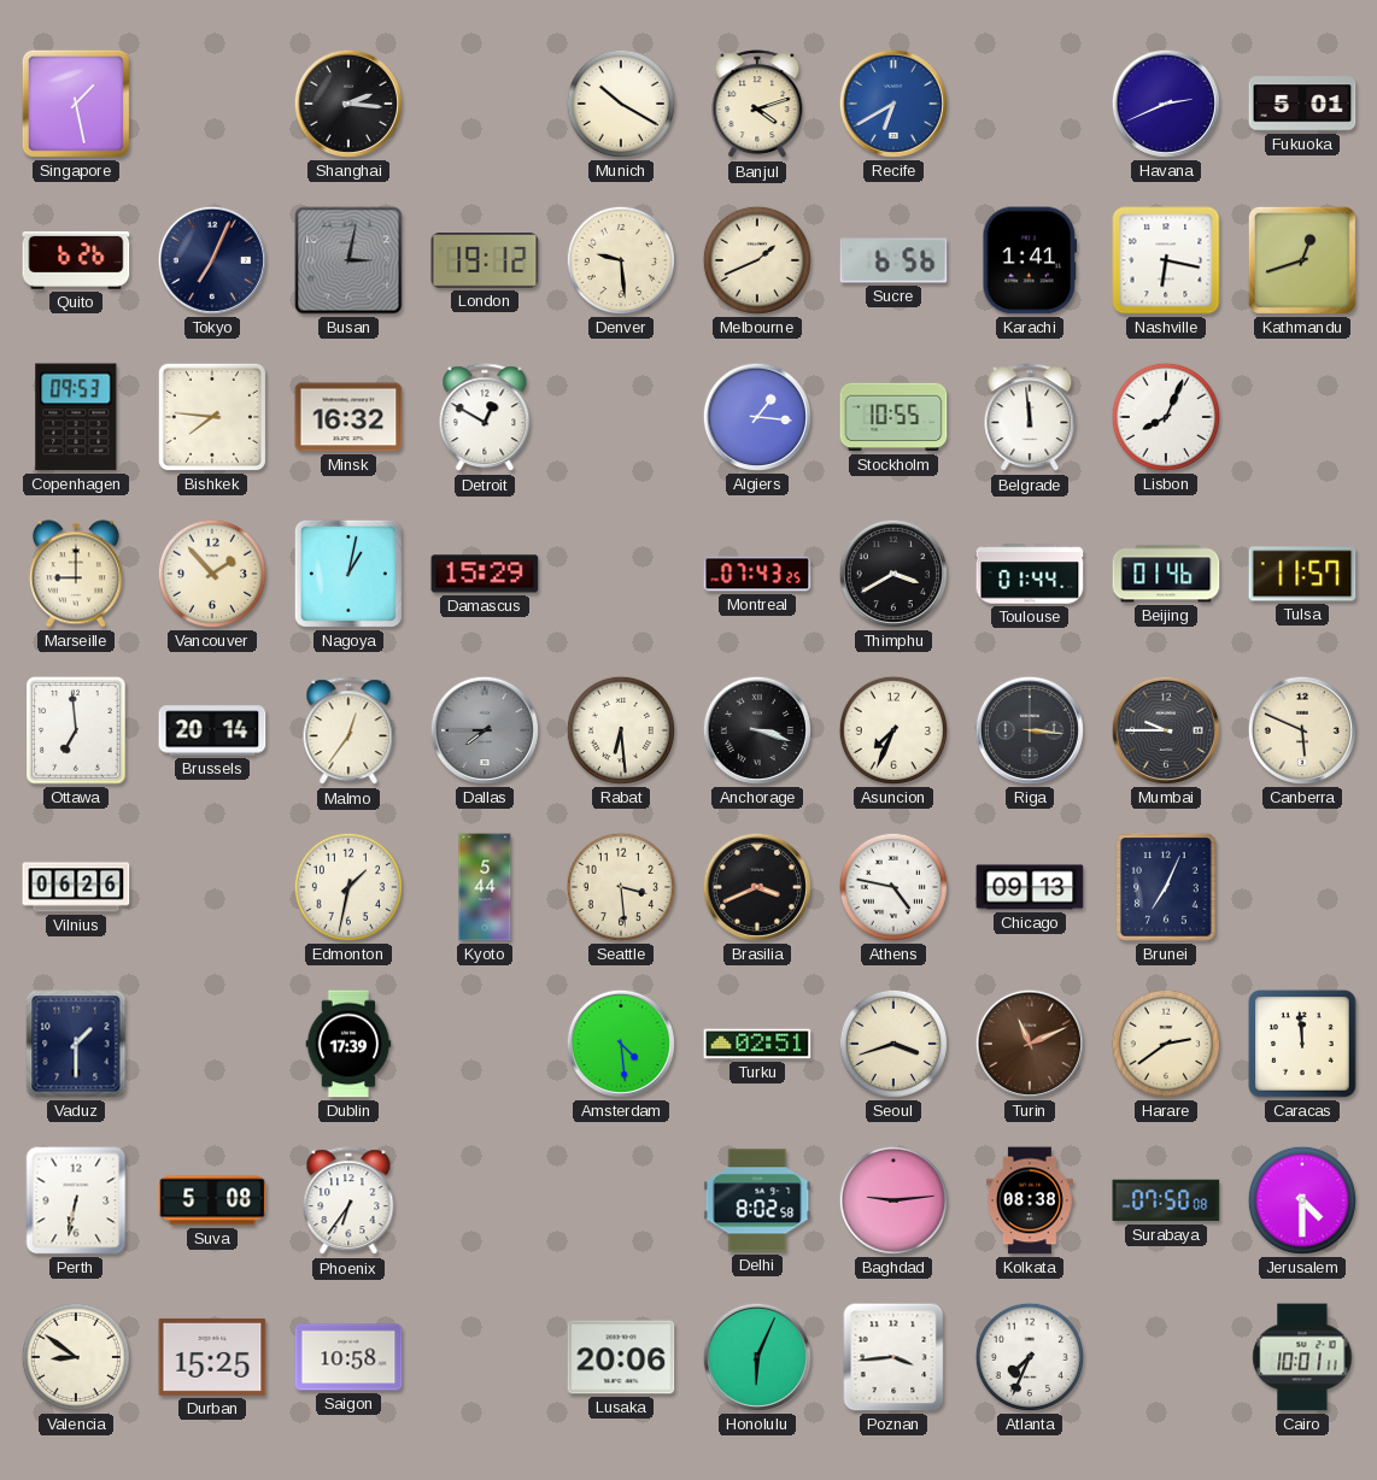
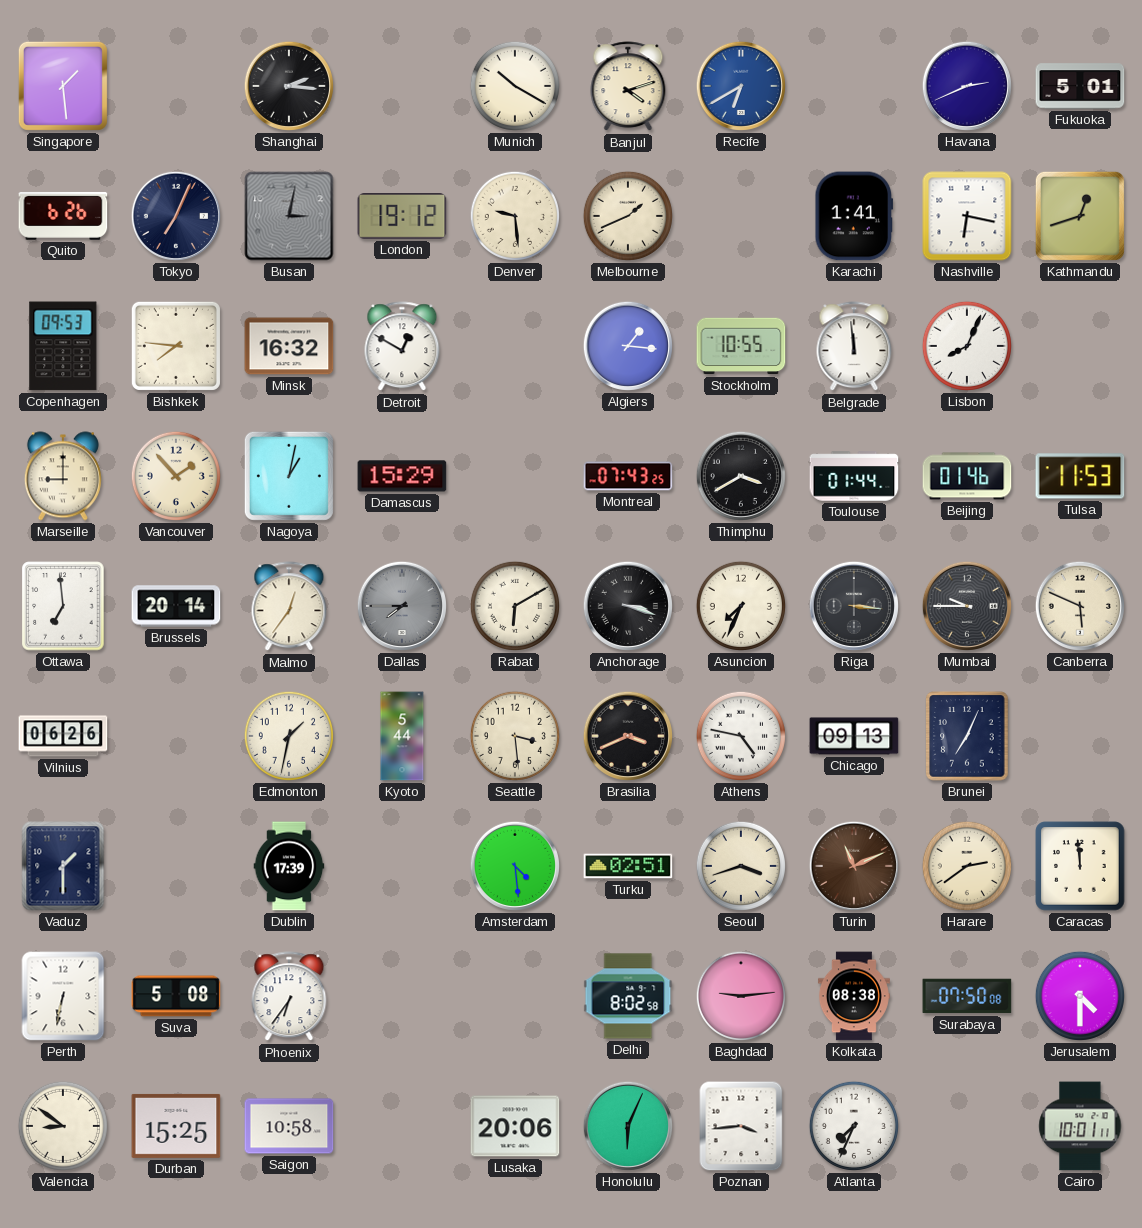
Singapore: 1:28 -> 1:29 (63, 86)
Sucre: 6:56 -> none (893, 260)
Tulsa: 11:57 -> 11:53 (1080, 476)
Rabat: 6:29 -> 6:10 (515, 606)
